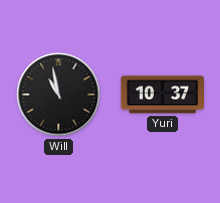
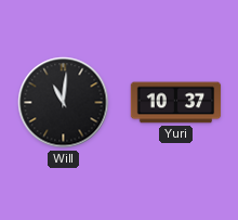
Will: 10:58 -> 11:01 (64, 103)
